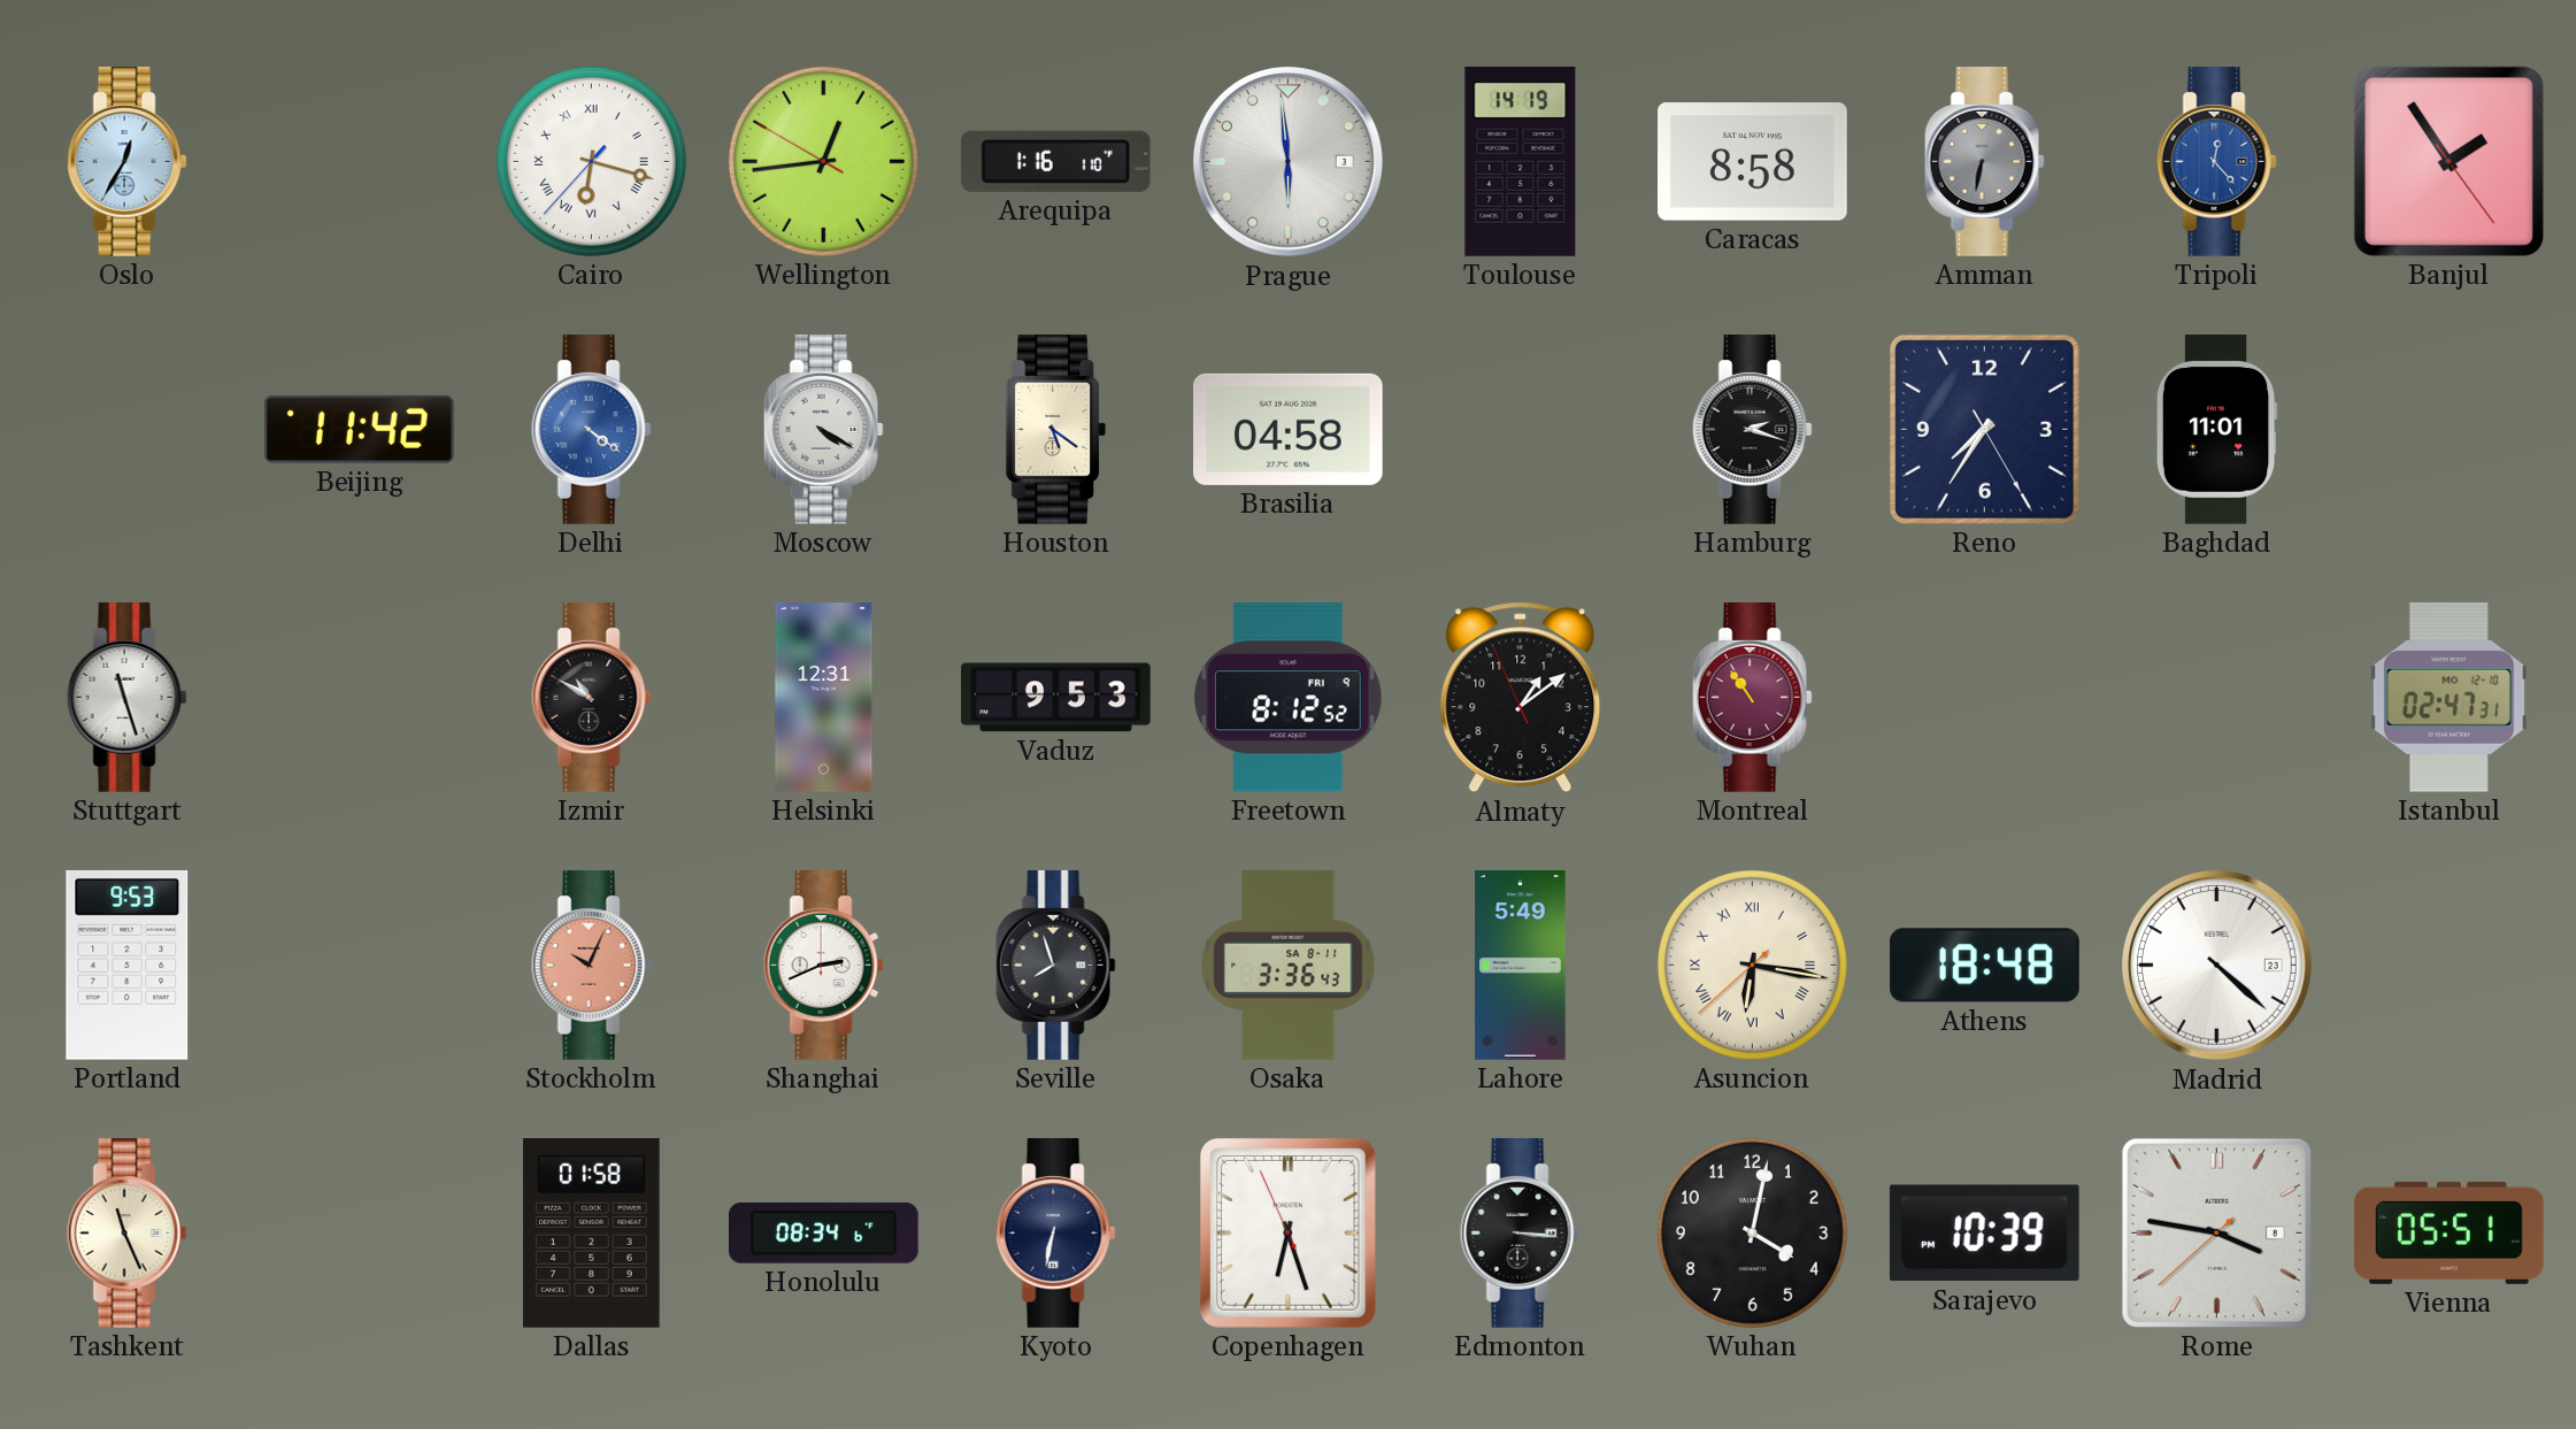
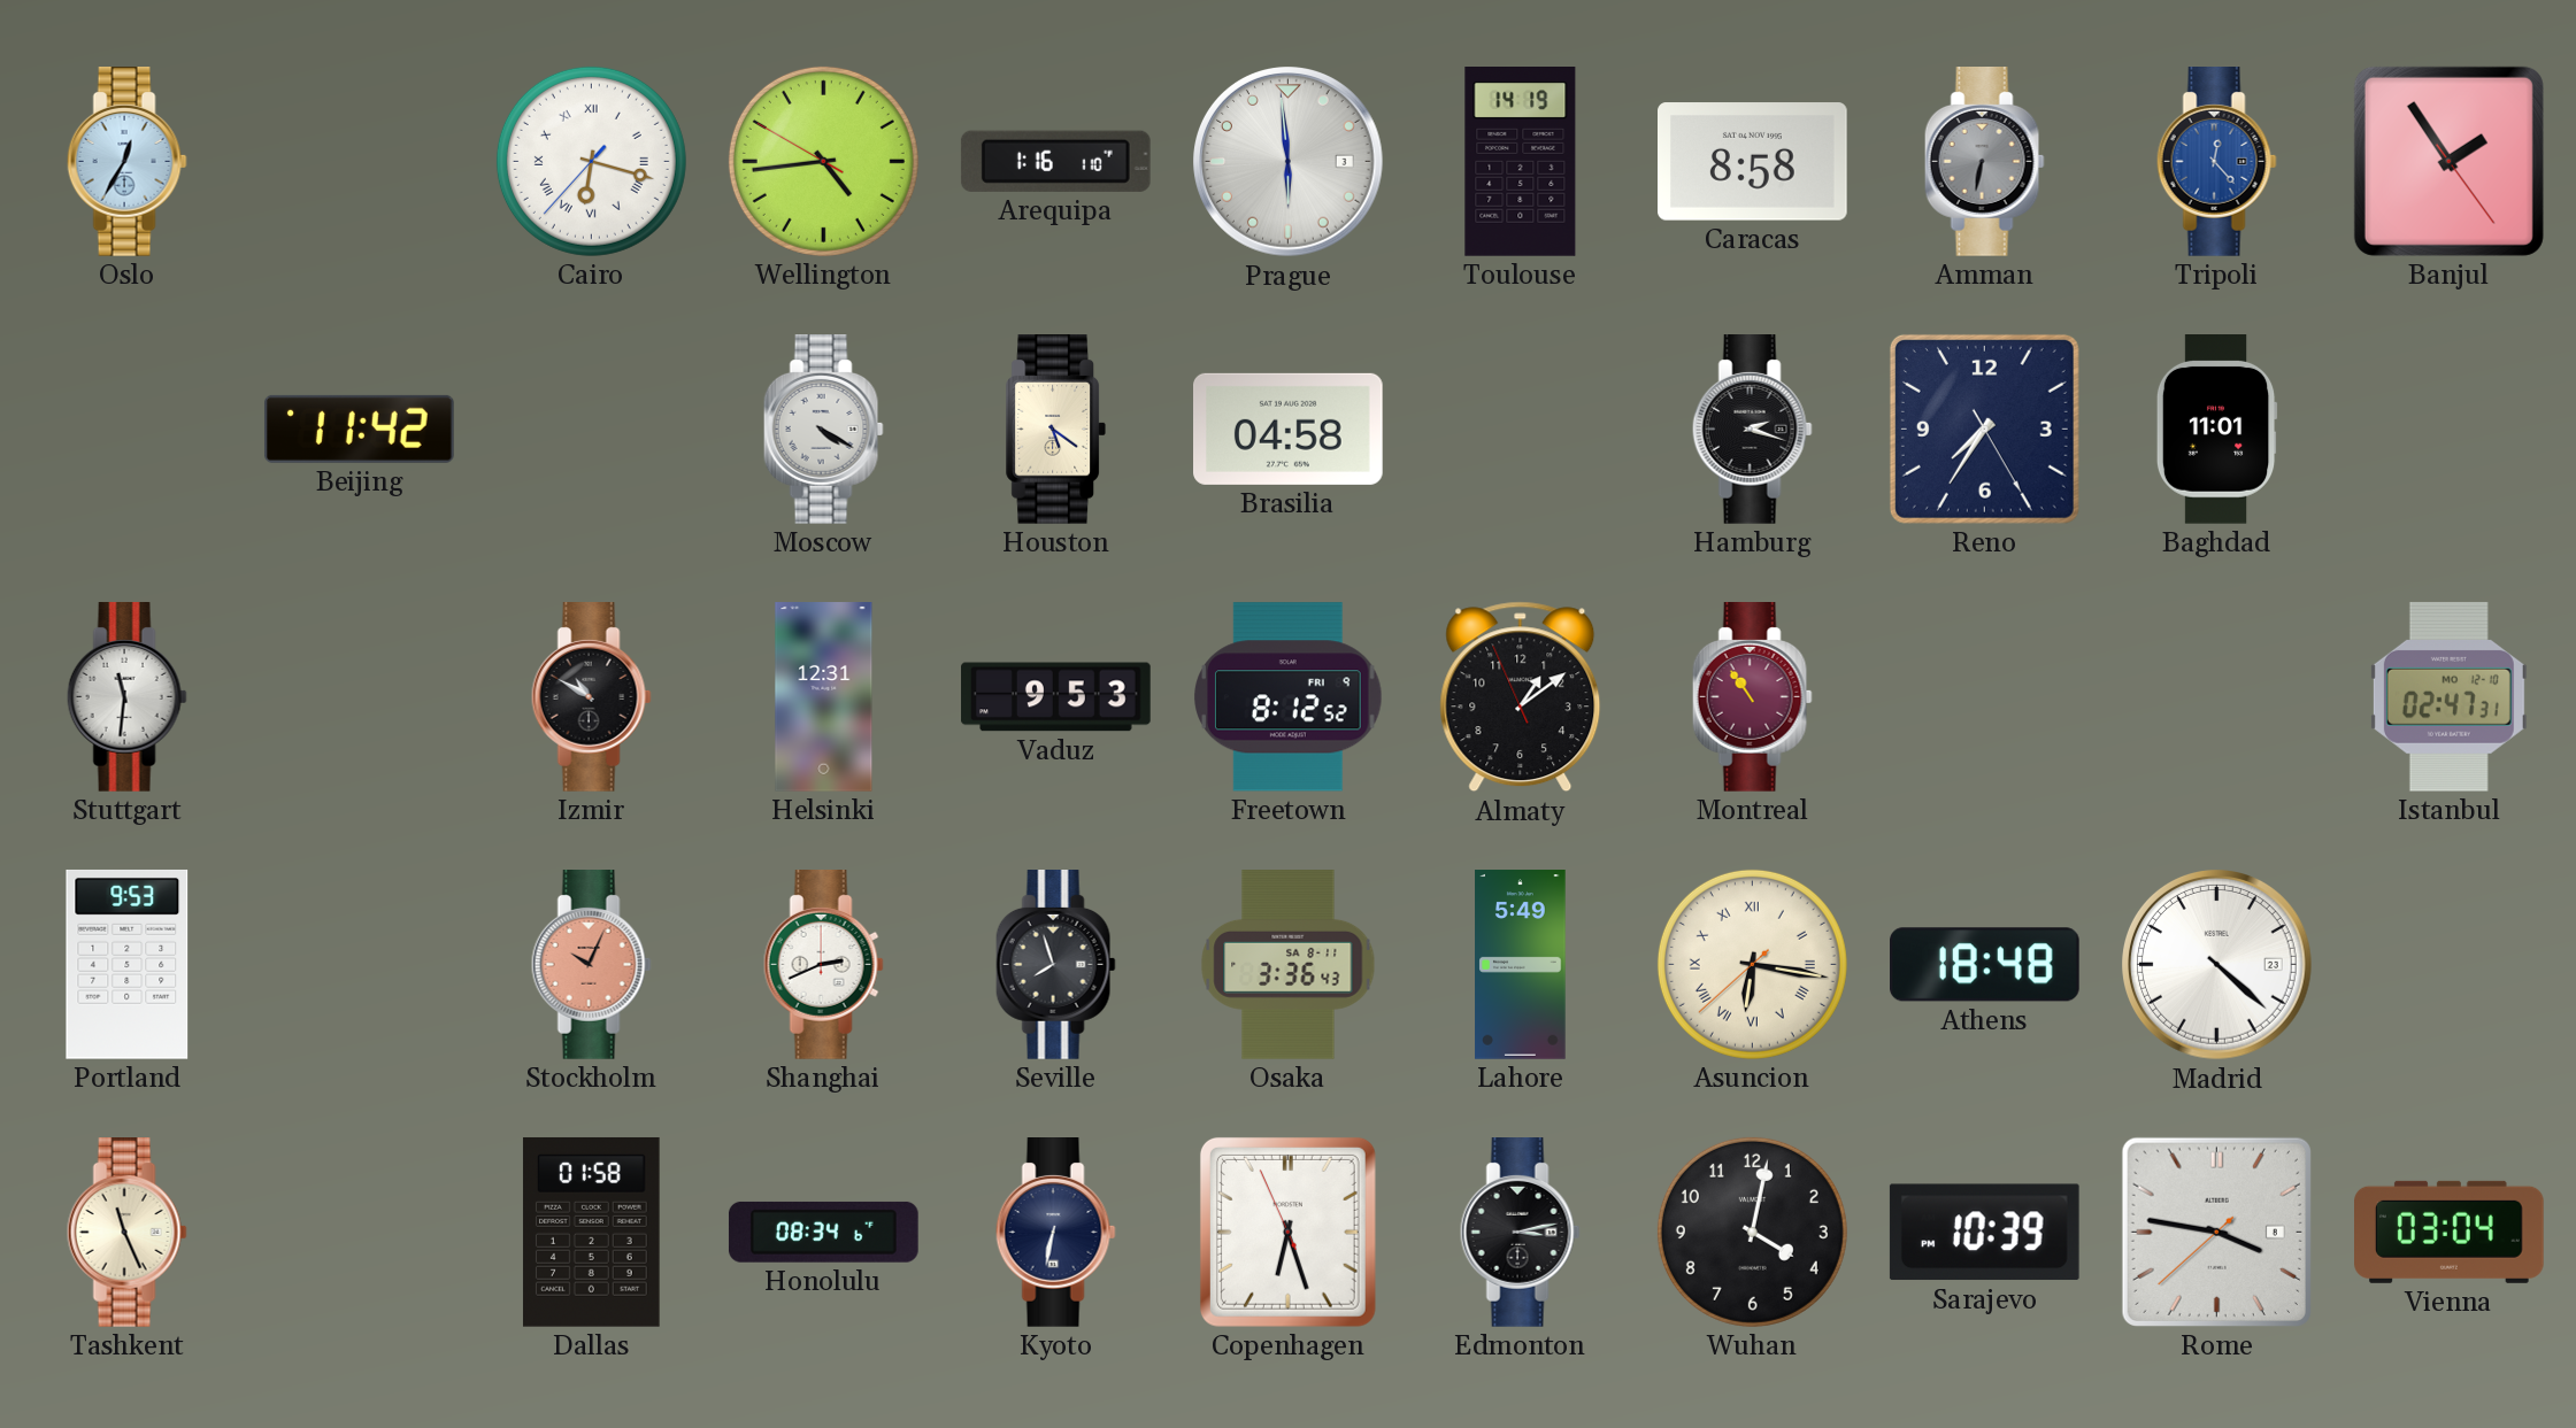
Wellington: 12:43 -> 4:43 (823, 161)
Delhi: 4:21 -> none (591, 430)
Stuttgart: 11:27 -> 11:31 (126, 697)
Edmonton: 3:16 -> 3:13 (1520, 1233)
Vienna: 05:51 -> 03:04 (2450, 1232)
